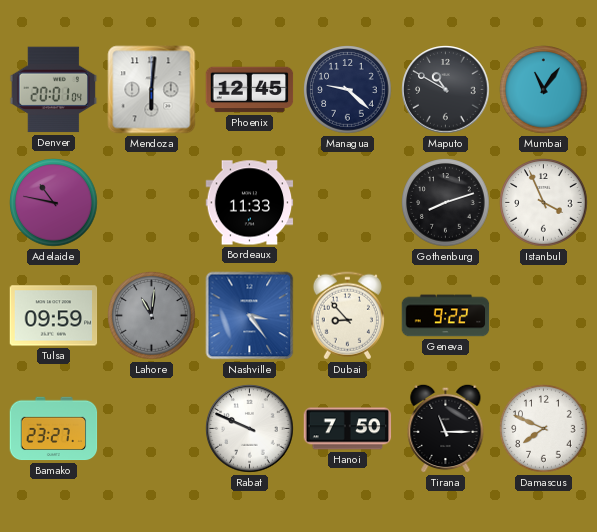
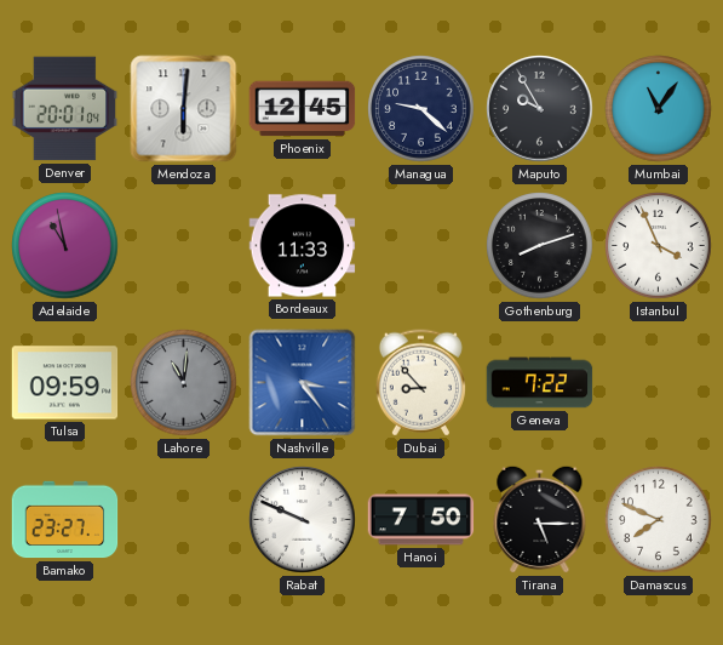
Maputo: 10:50 -> 9:55 (540, 109)
Adelaide: 10:47 -> 10:58 (65, 246)
Geneva: 9:22 -> 7:22 (540, 383)
Tirana: 11:15 -> 5:15 (540, 519)
